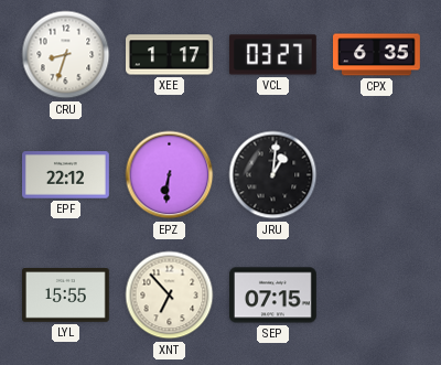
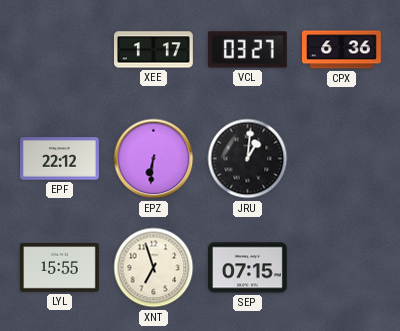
CRU: 8:33 -> none (66, 55)
CPX: 6:35 -> 6:36 (342, 50)
XNT: 6:53 -> 6:57 (154, 268)
